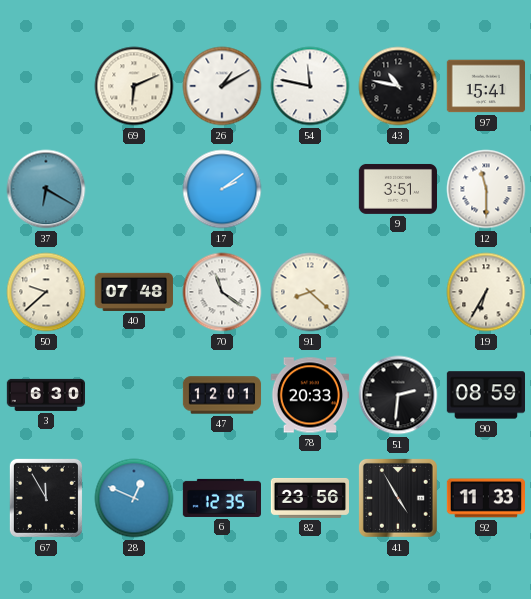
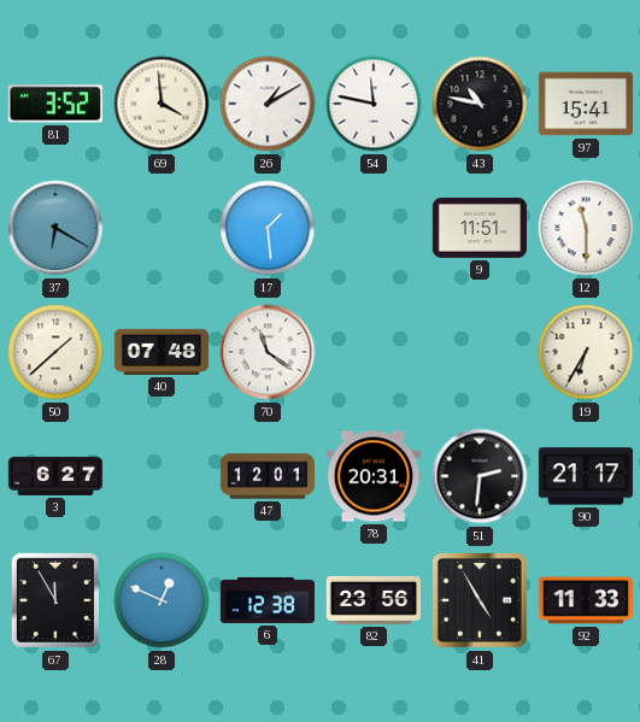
81: none -> 3:52 (55, 104)
69: 6:11 -> 3:59 (162, 104)
17: 2:09 -> 1:29 (268, 228)
9: 3:51 -> 11:51 (478, 228)
50: 9:38 -> 1:38 (55, 352)
91: 8:22 -> none (310, 292)
3: 6:30 -> 6:27 (54, 476)
78: 20:33 -> 20:31 (372, 476)
90: 08:59 -> 21:17 (585, 476)
6: 12:35 -> 12:38 (266, 600)
